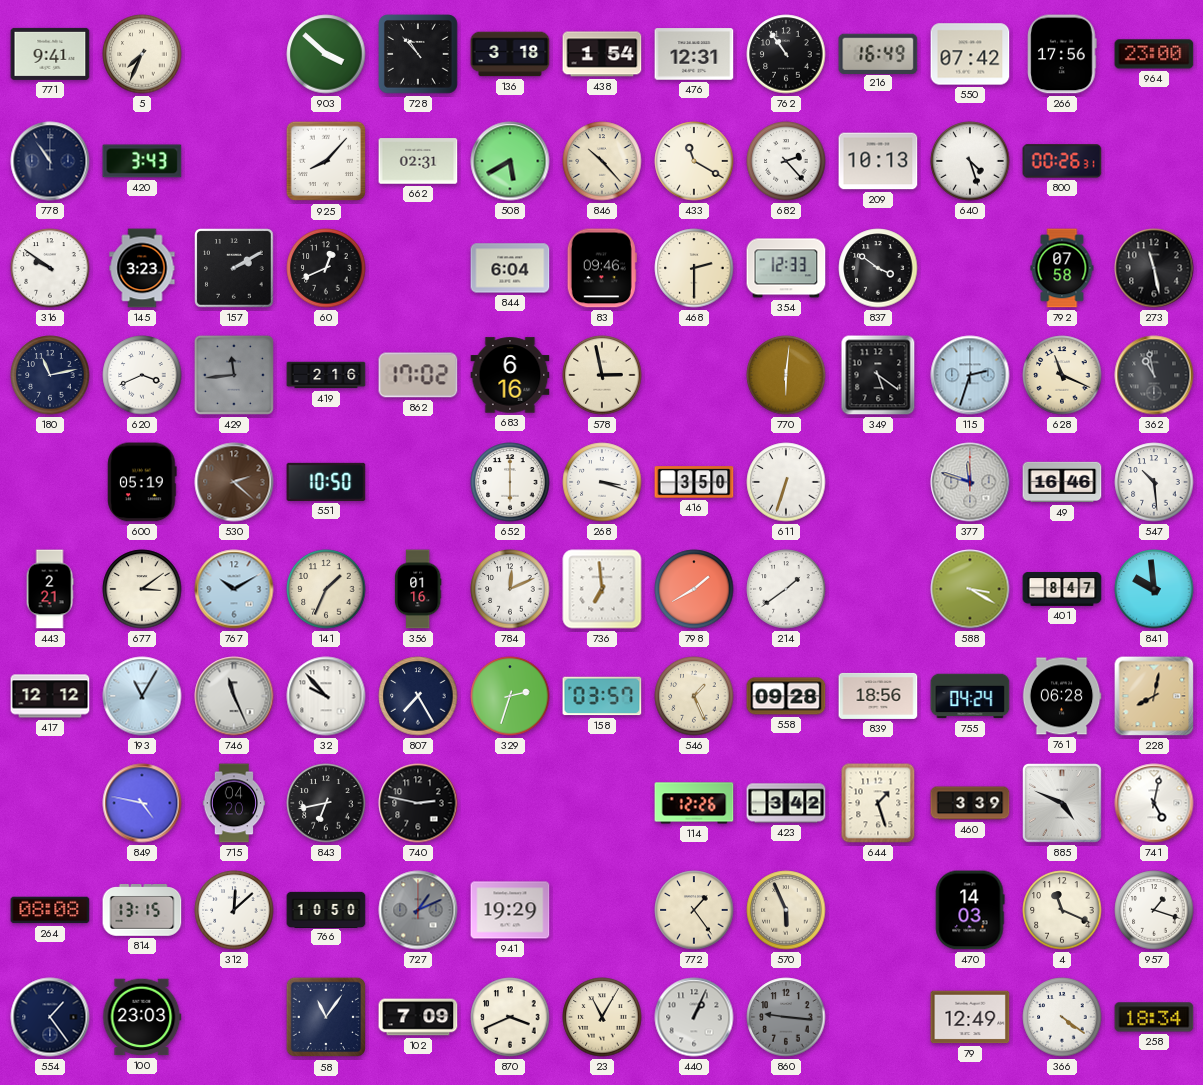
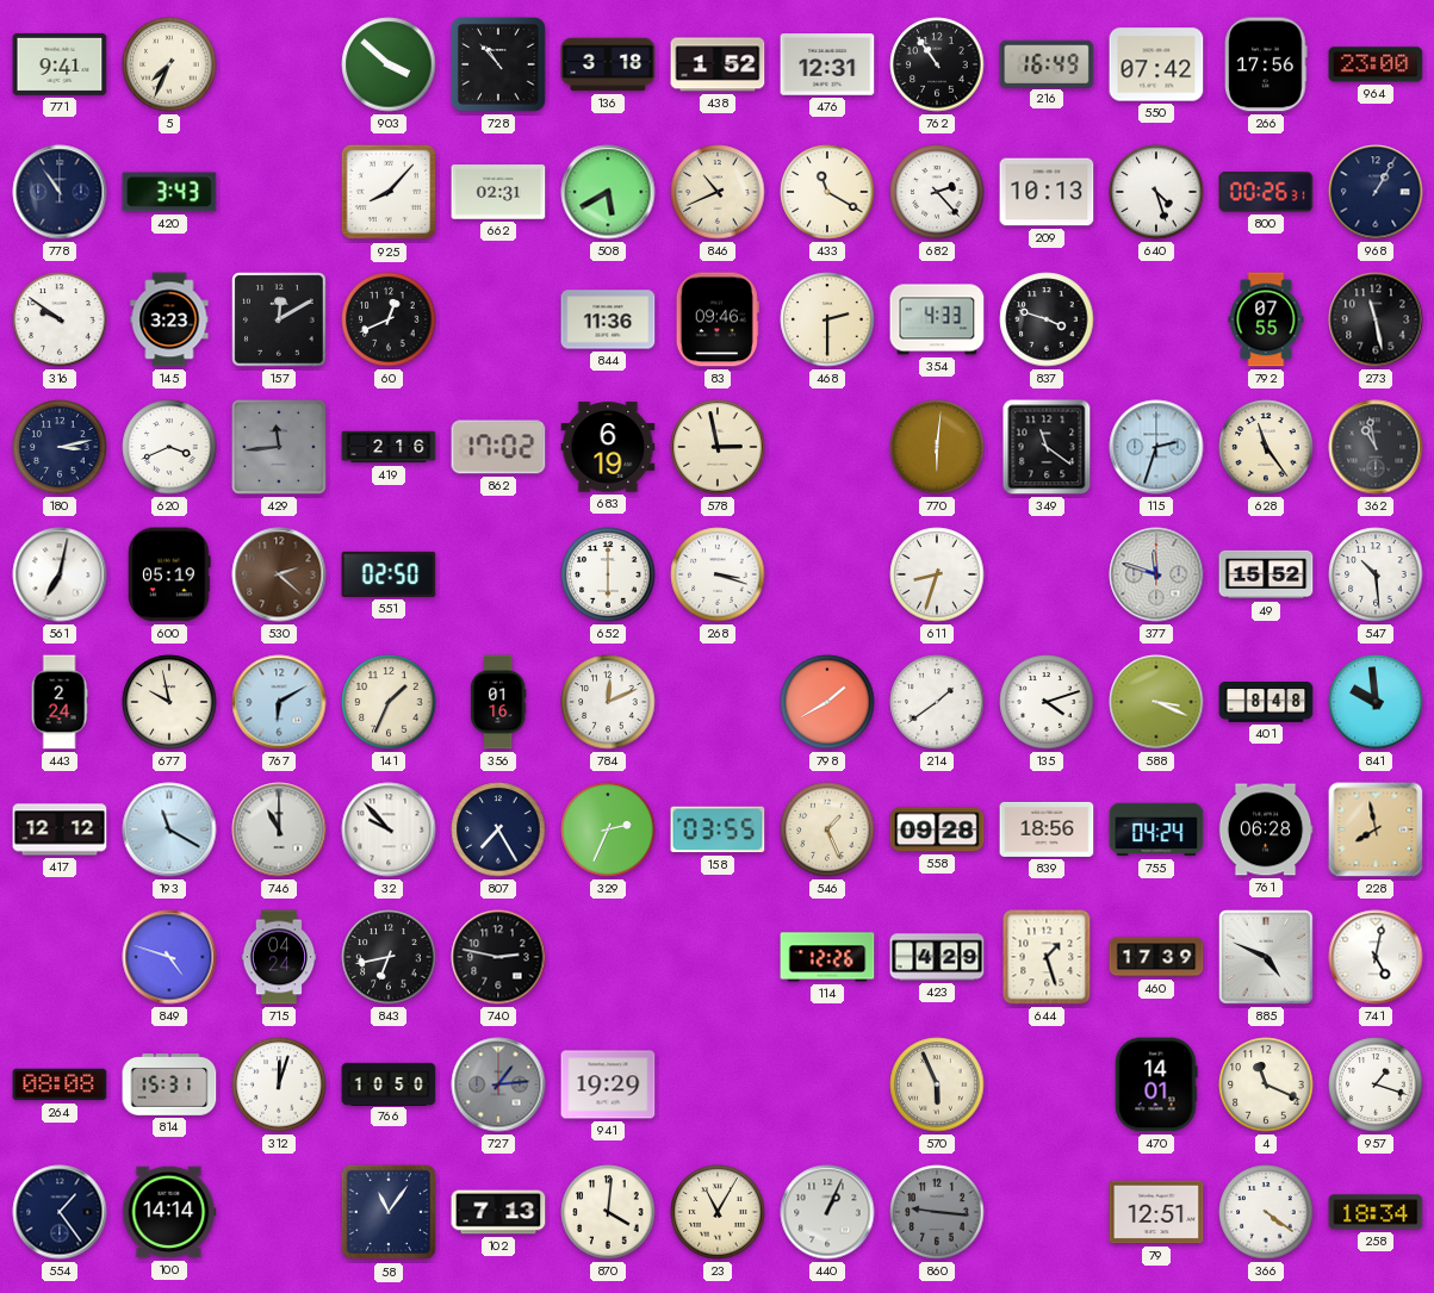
438: 1:54 -> 1:52 (718, 64)
846: 10:23 -> 10:41 (718, 192)
968: none -> 1:05 (1376, 192)
157: 2:10 -> 12:10 (279, 319)
844: 6:04 -> 11:36 (608, 319)
354: 12:33 -> 4:33 (937, 319)
837: 3:51 -> 3:48 (1047, 319)
792: 07:58 -> 07:55 (1266, 319)
180: 11:13 -> 3:13 (60, 447)
683: 6:16 -> 6:19 (608, 447)
349: 5:21 -> 11:21 (1047, 447)
628: 11:19 -> 11:24 (1266, 447)
561: none -> 7:02 (60, 574)
551: 10:50 -> 02:50 (389, 574)
416: 3:50 -> none (694, 482)
611: 6:33 -> 8:33 (937, 574)
49: 16:46 -> 15:52 (1266, 574)
443: 2:21 -> 2:24 (60, 702)
677: 3:09 -> 9:58 (169, 702)
767: 10:10 -> 6:10 (279, 702)
736: 6:59 -> none (602, 589)
135: none -> 4:12 (1047, 702)
588: 3:20 -> 3:19 (1156, 702)
401: 8:47 -> 8:48 (1266, 703)
193: 11:05 -> 11:20 (169, 829)
746: 11:26 -> 11:00 (279, 829)
329: 2:33 -> 2:34 (608, 829)
158: 03:57 -> 03:55 (718, 829)
228: 8:02 -> 7:58 (1376, 829)
849: 4:47 -> 4:48 (169, 957)
715: 04:20 -> 04:24 (279, 957)
423: 3:42 -> 4:29 (937, 957)
460: 3:39 -> 17:39 (1156, 957)
814: 13:15 -> 15:31 (169, 1086)
312: 12:08 -> 12:03 (279, 1084)
727: 1:11 -> 1:14 (498, 1084)
772: 1:24 -> none (694, 910)
470: 14:03 -> 14:01 (1156, 1084)
100: 23:03 -> 14:14 (169, 1212)
102: 7:09 -> 7:13 (498, 1212)
870: 3:41 -> 4:01 (608, 1212)
79: 12:49 -> 12:51 (1156, 1212)
